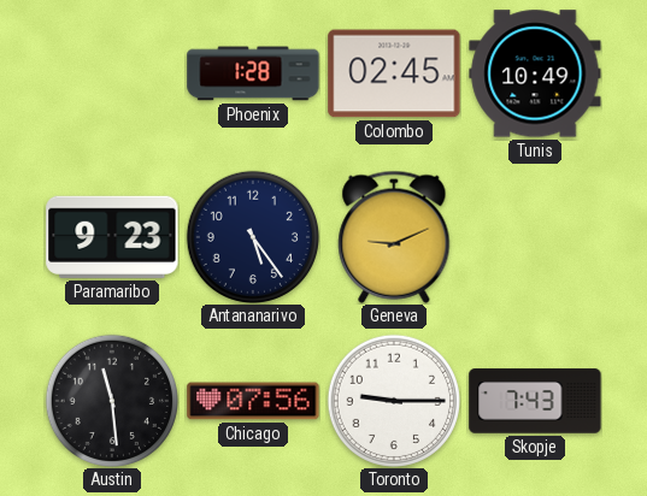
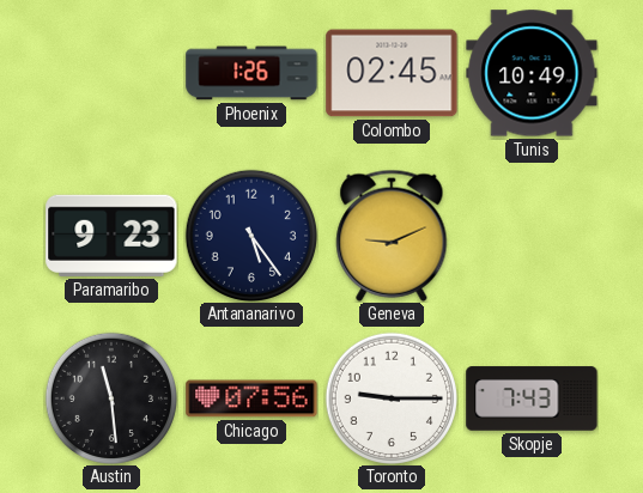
Phoenix: 1:28 -> 1:26 (251, 73)
